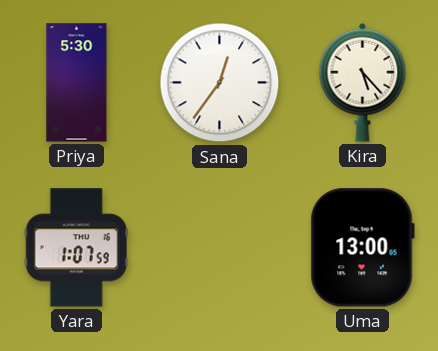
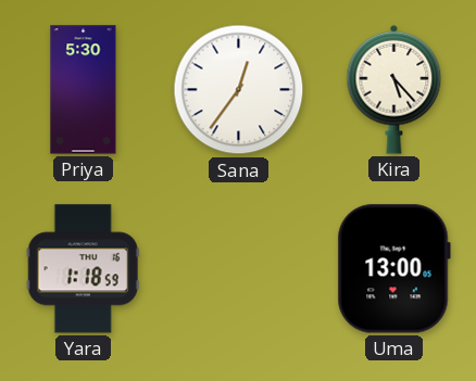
Yara: 1:07 -> 1:18 (83, 269)
